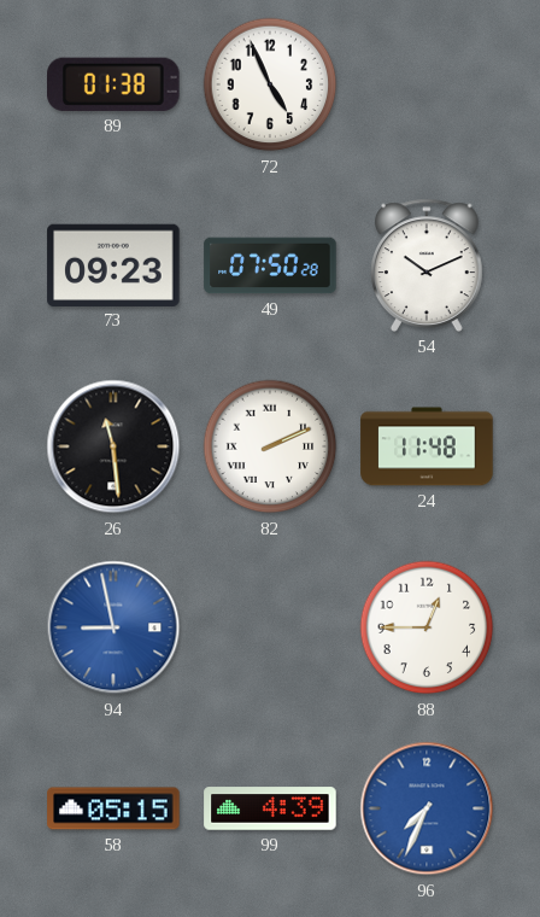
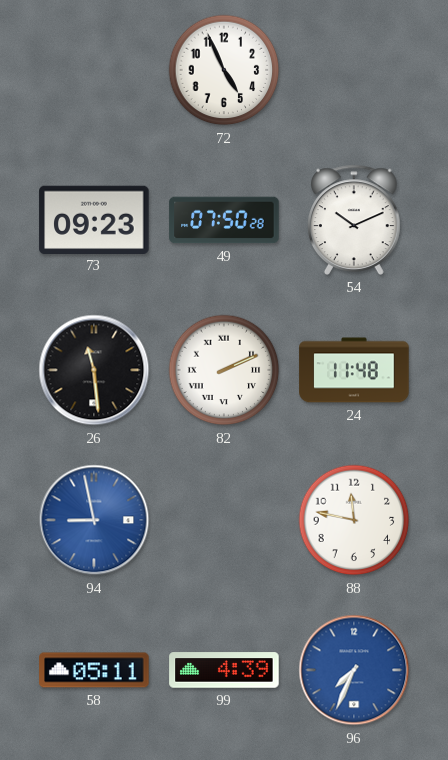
89: 01:38 -> none (115, 84)
88: 12:45 -> 11:47 (354, 520)
58: 05:15 -> 05:11 (94, 670)
